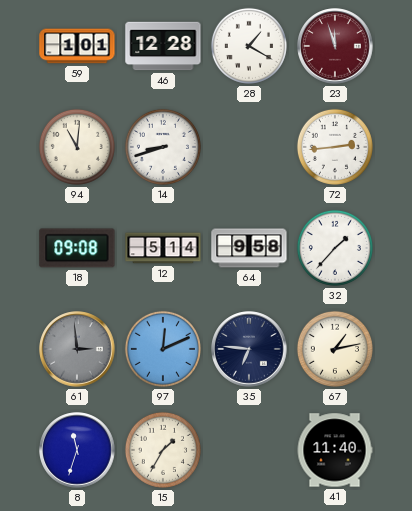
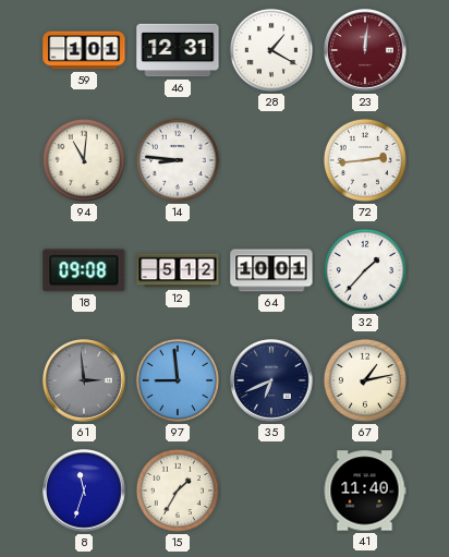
46: 12:28 -> 12:31 (178, 50)
23: 11:57 -> 12:01 (365, 50)
14: 8:42 -> 8:46 (178, 160)
12: 5:14 -> 5:12 (178, 270)
64: 9:58 -> 10:01 (271, 270)
97: 12:11 -> 8:59 (178, 380)
35: 6:46 -> 6:41 (271, 380)
